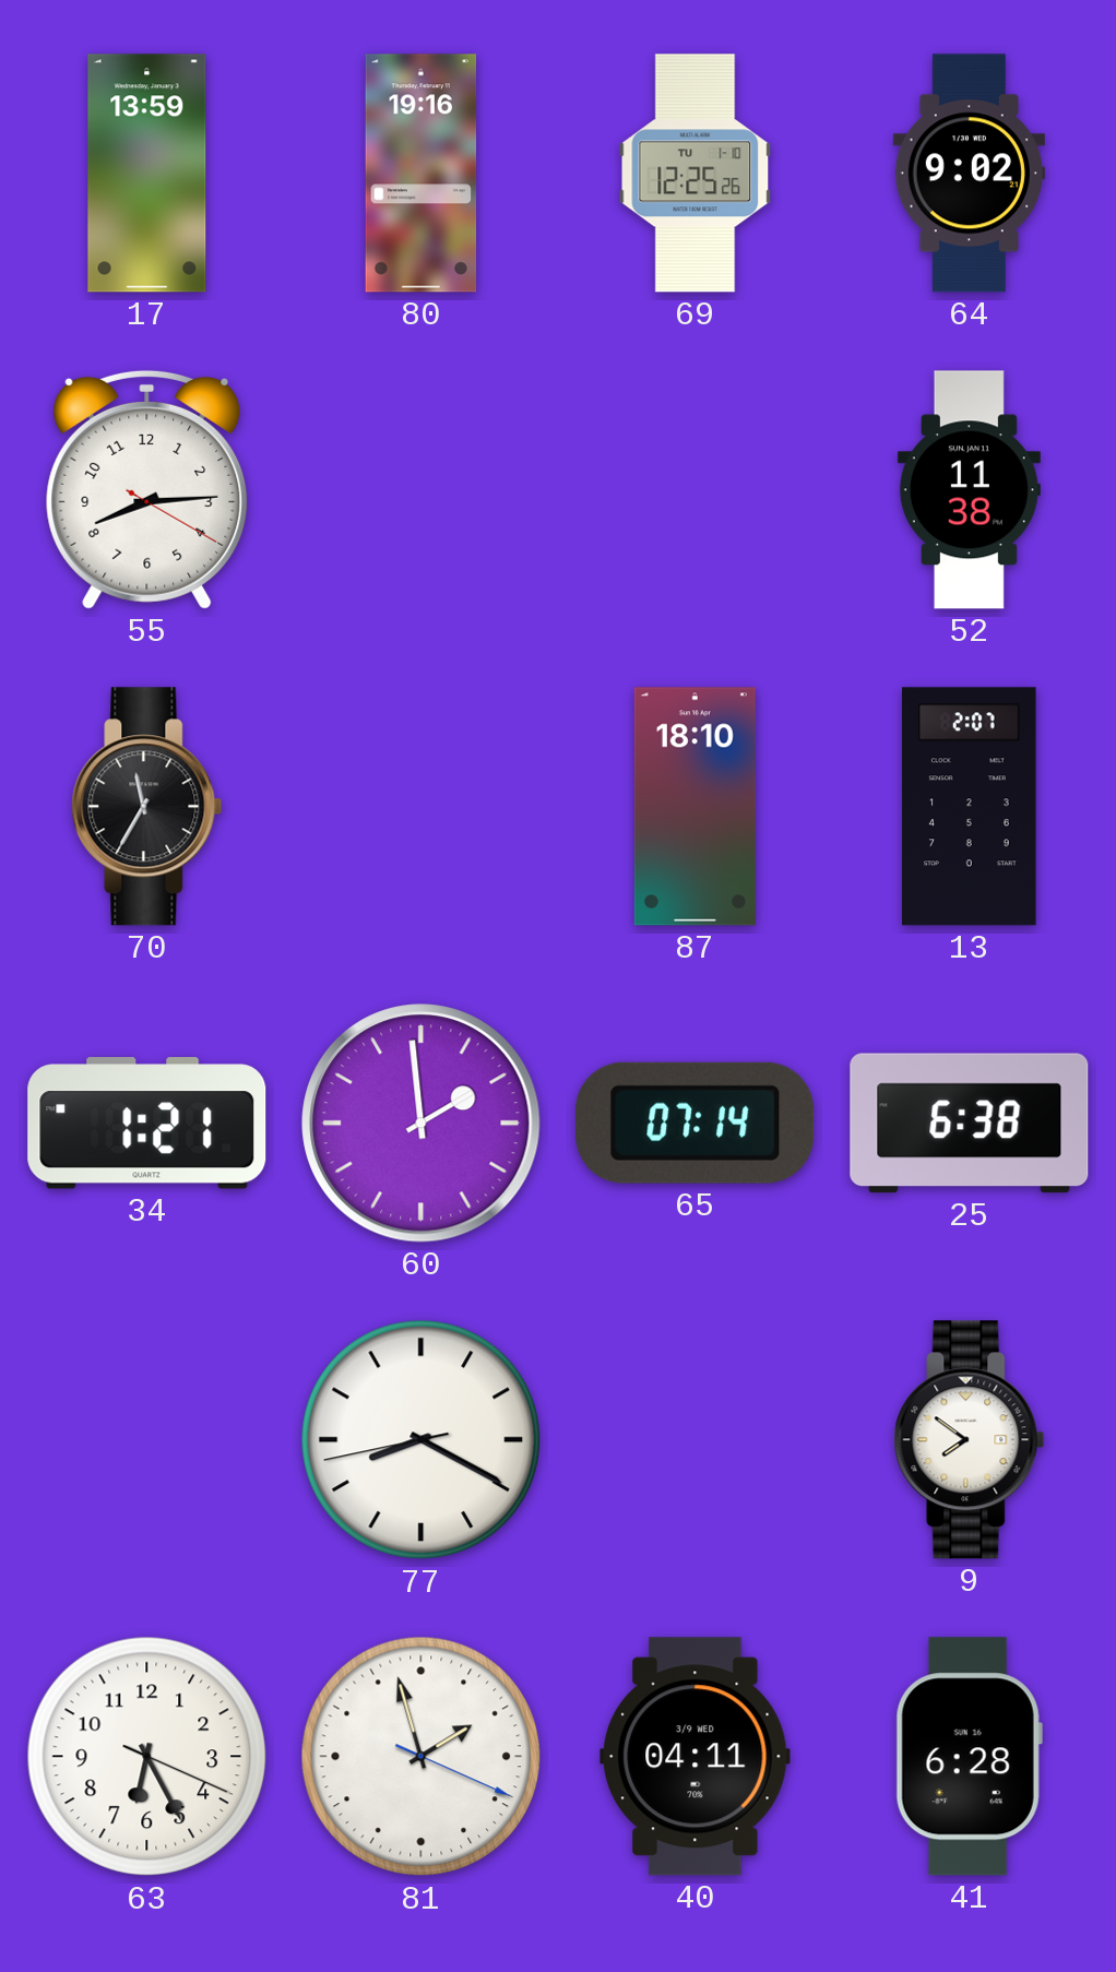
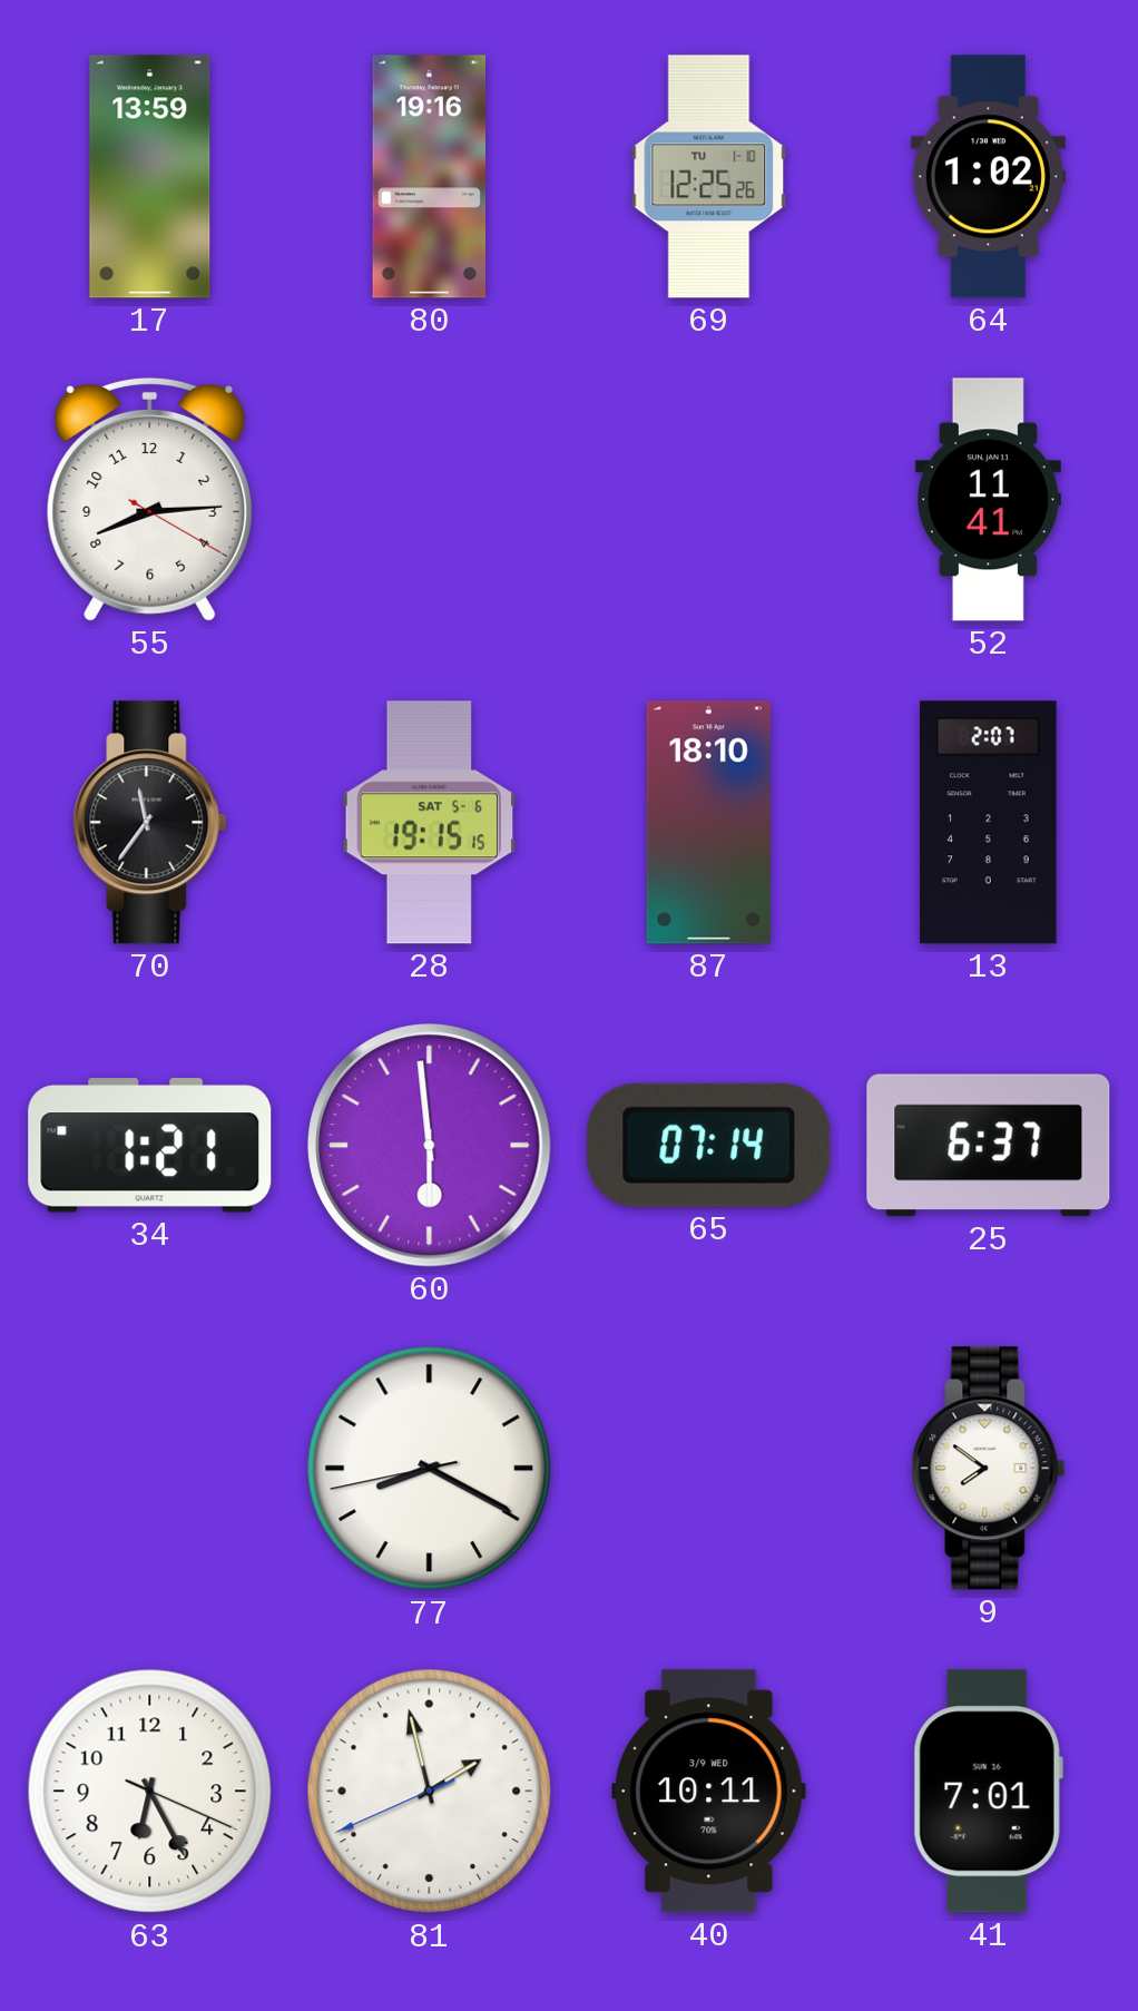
64: 9:02 -> 1:02 (988, 177)
52: 11:38 -> 11:41 (988, 500)
70: 11:35 -> 11:36 (150, 823)
28: none -> 19:15 (430, 823)
60: 1:59 -> 5:59 (430, 1146)
25: 6:38 -> 6:37 (989, 1146)
81: 1:57:19 -> 1:57:41 (430, 1792)
40: 04:11 -> 10:11 (709, 1792)
41: 6:28 -> 7:01 (988, 1792)
